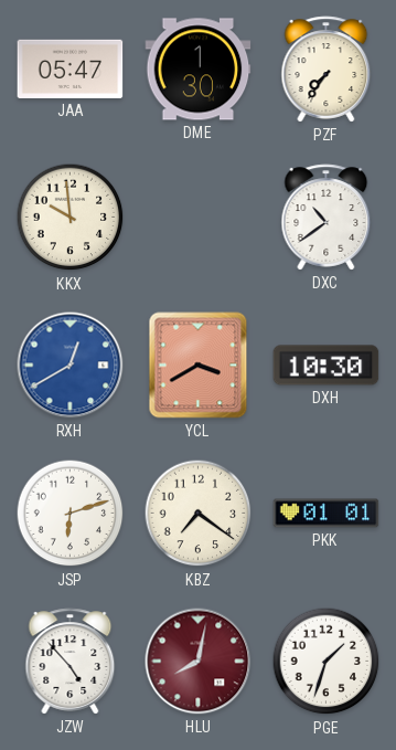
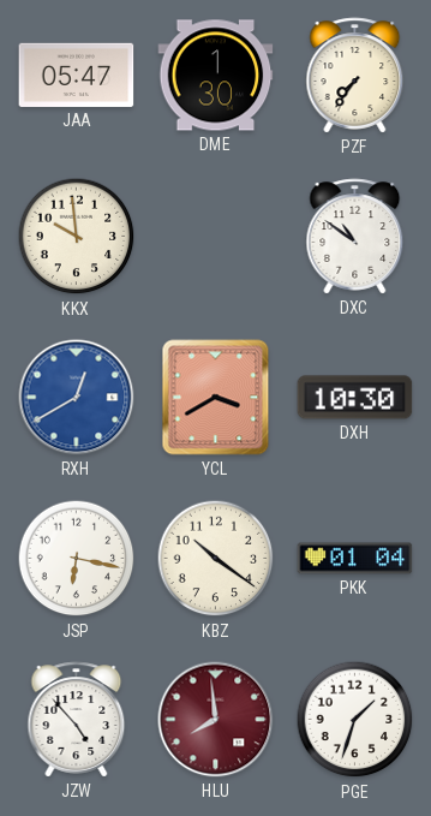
DXC: 10:39 -> 10:51 (355, 237)
JSP: 6:12 -> 6:17 (77, 559)
KBZ: 7:21 -> 10:21 (216, 559)
PKK: 01:01 -> 01:04 (355, 559)
HLU: 8:02 -> 7:59 (216, 720)
